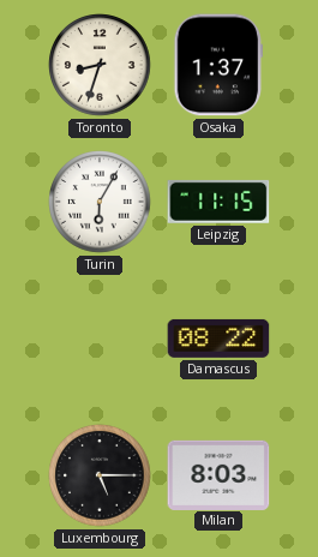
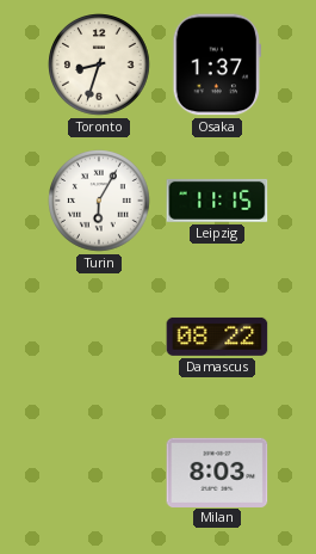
Luxembourg: 5:15 -> none (100, 475)
